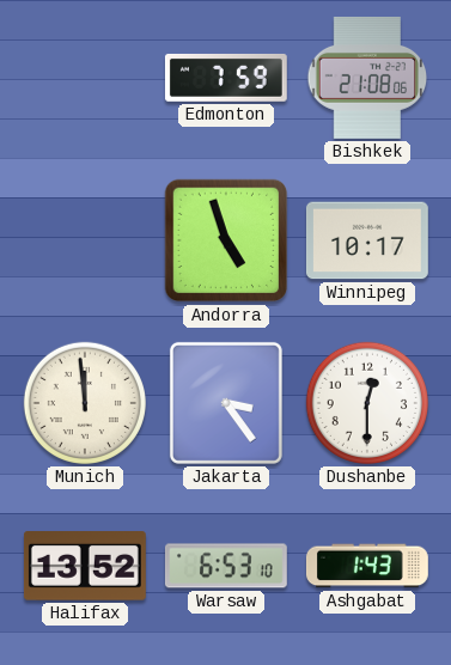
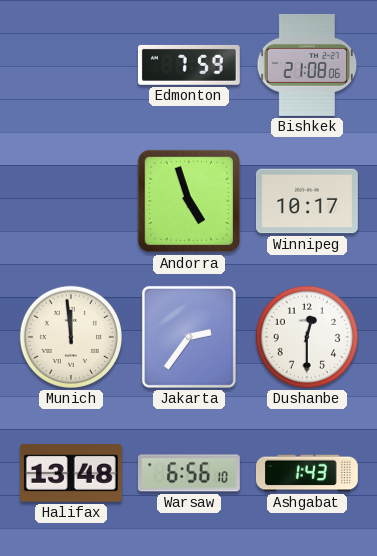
Jakarta: 3:24 -> 2:36 (189, 337)
Halifax: 13:52 -> 13:48 (71, 473)
Warsaw: 6:53 -> 6:56 (189, 473)
